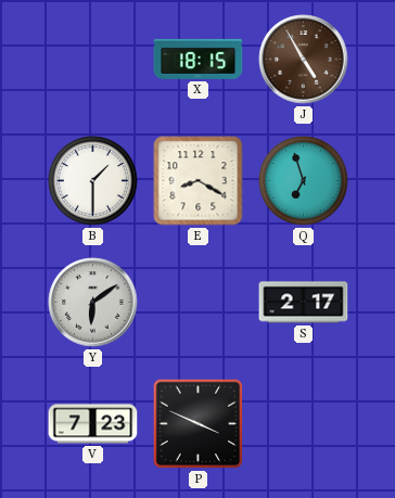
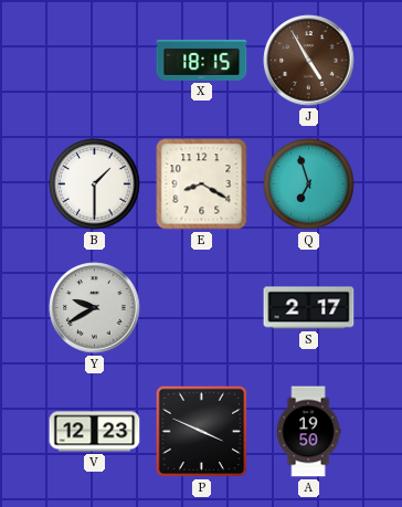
Y: 6:09 -> 9:40 (95, 308)
V: 7:23 -> 12:23 (95, 432)
A: none -> 19:50 (308, 432)
